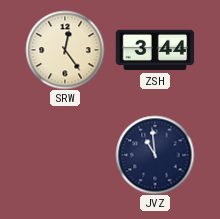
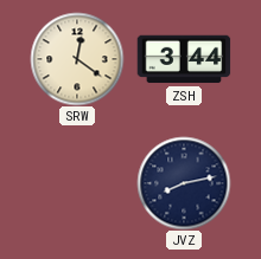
SRW: 12:24 -> 12:21 (77, 59)
JVZ: 10:59 -> 8:13 (184, 183)
